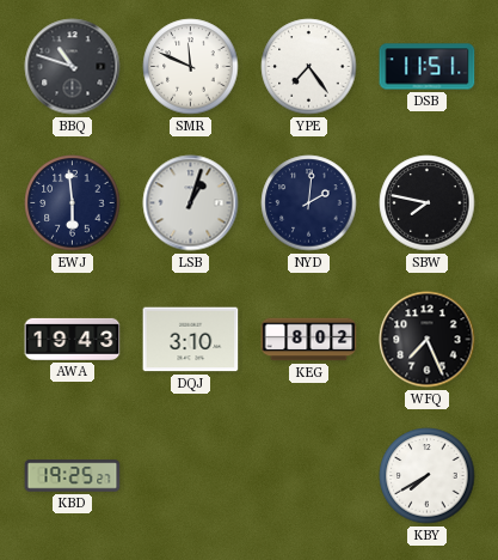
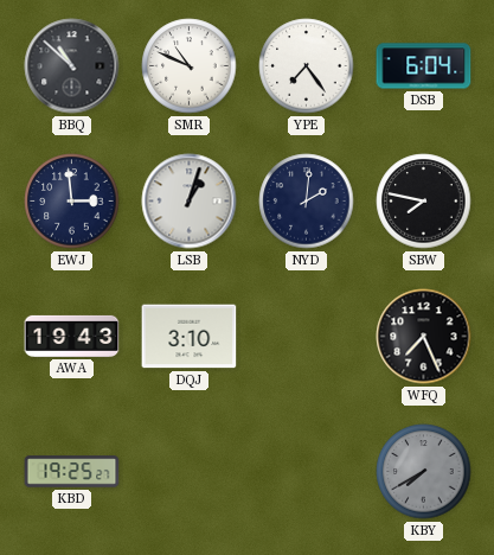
BBQ: 10:48 -> 10:52 (72, 66)
SMR: 11:49 -> 10:49 (190, 66)
DSB: 11:51 -> 6:04 (424, 66)
EWJ: 5:59 -> 2:59 (72, 202)
KEG: 8:02 -> none (309, 340)
KBY dial: white -> grey (424, 472)
